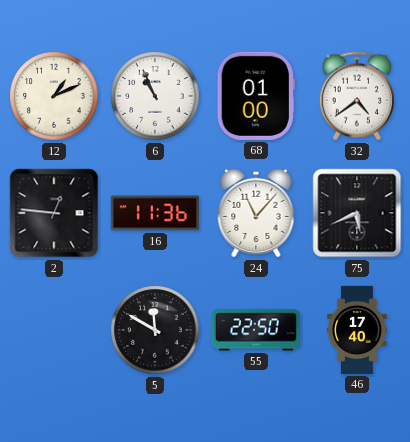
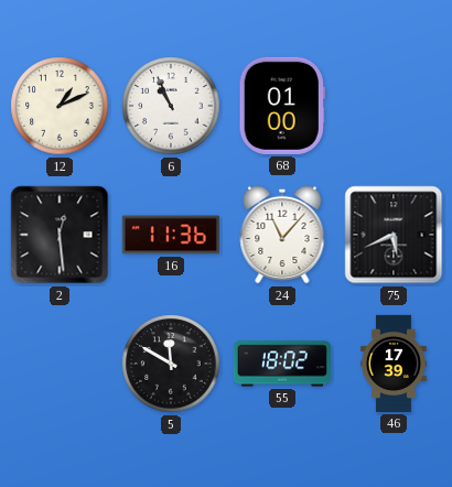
32: 4:39 -> none (357, 96)
2: 12:46 -> 12:29 (60, 235)
55: 22:50 -> 18:02 (282, 364)
46: 17:40 -> 17:39 (395, 364)
